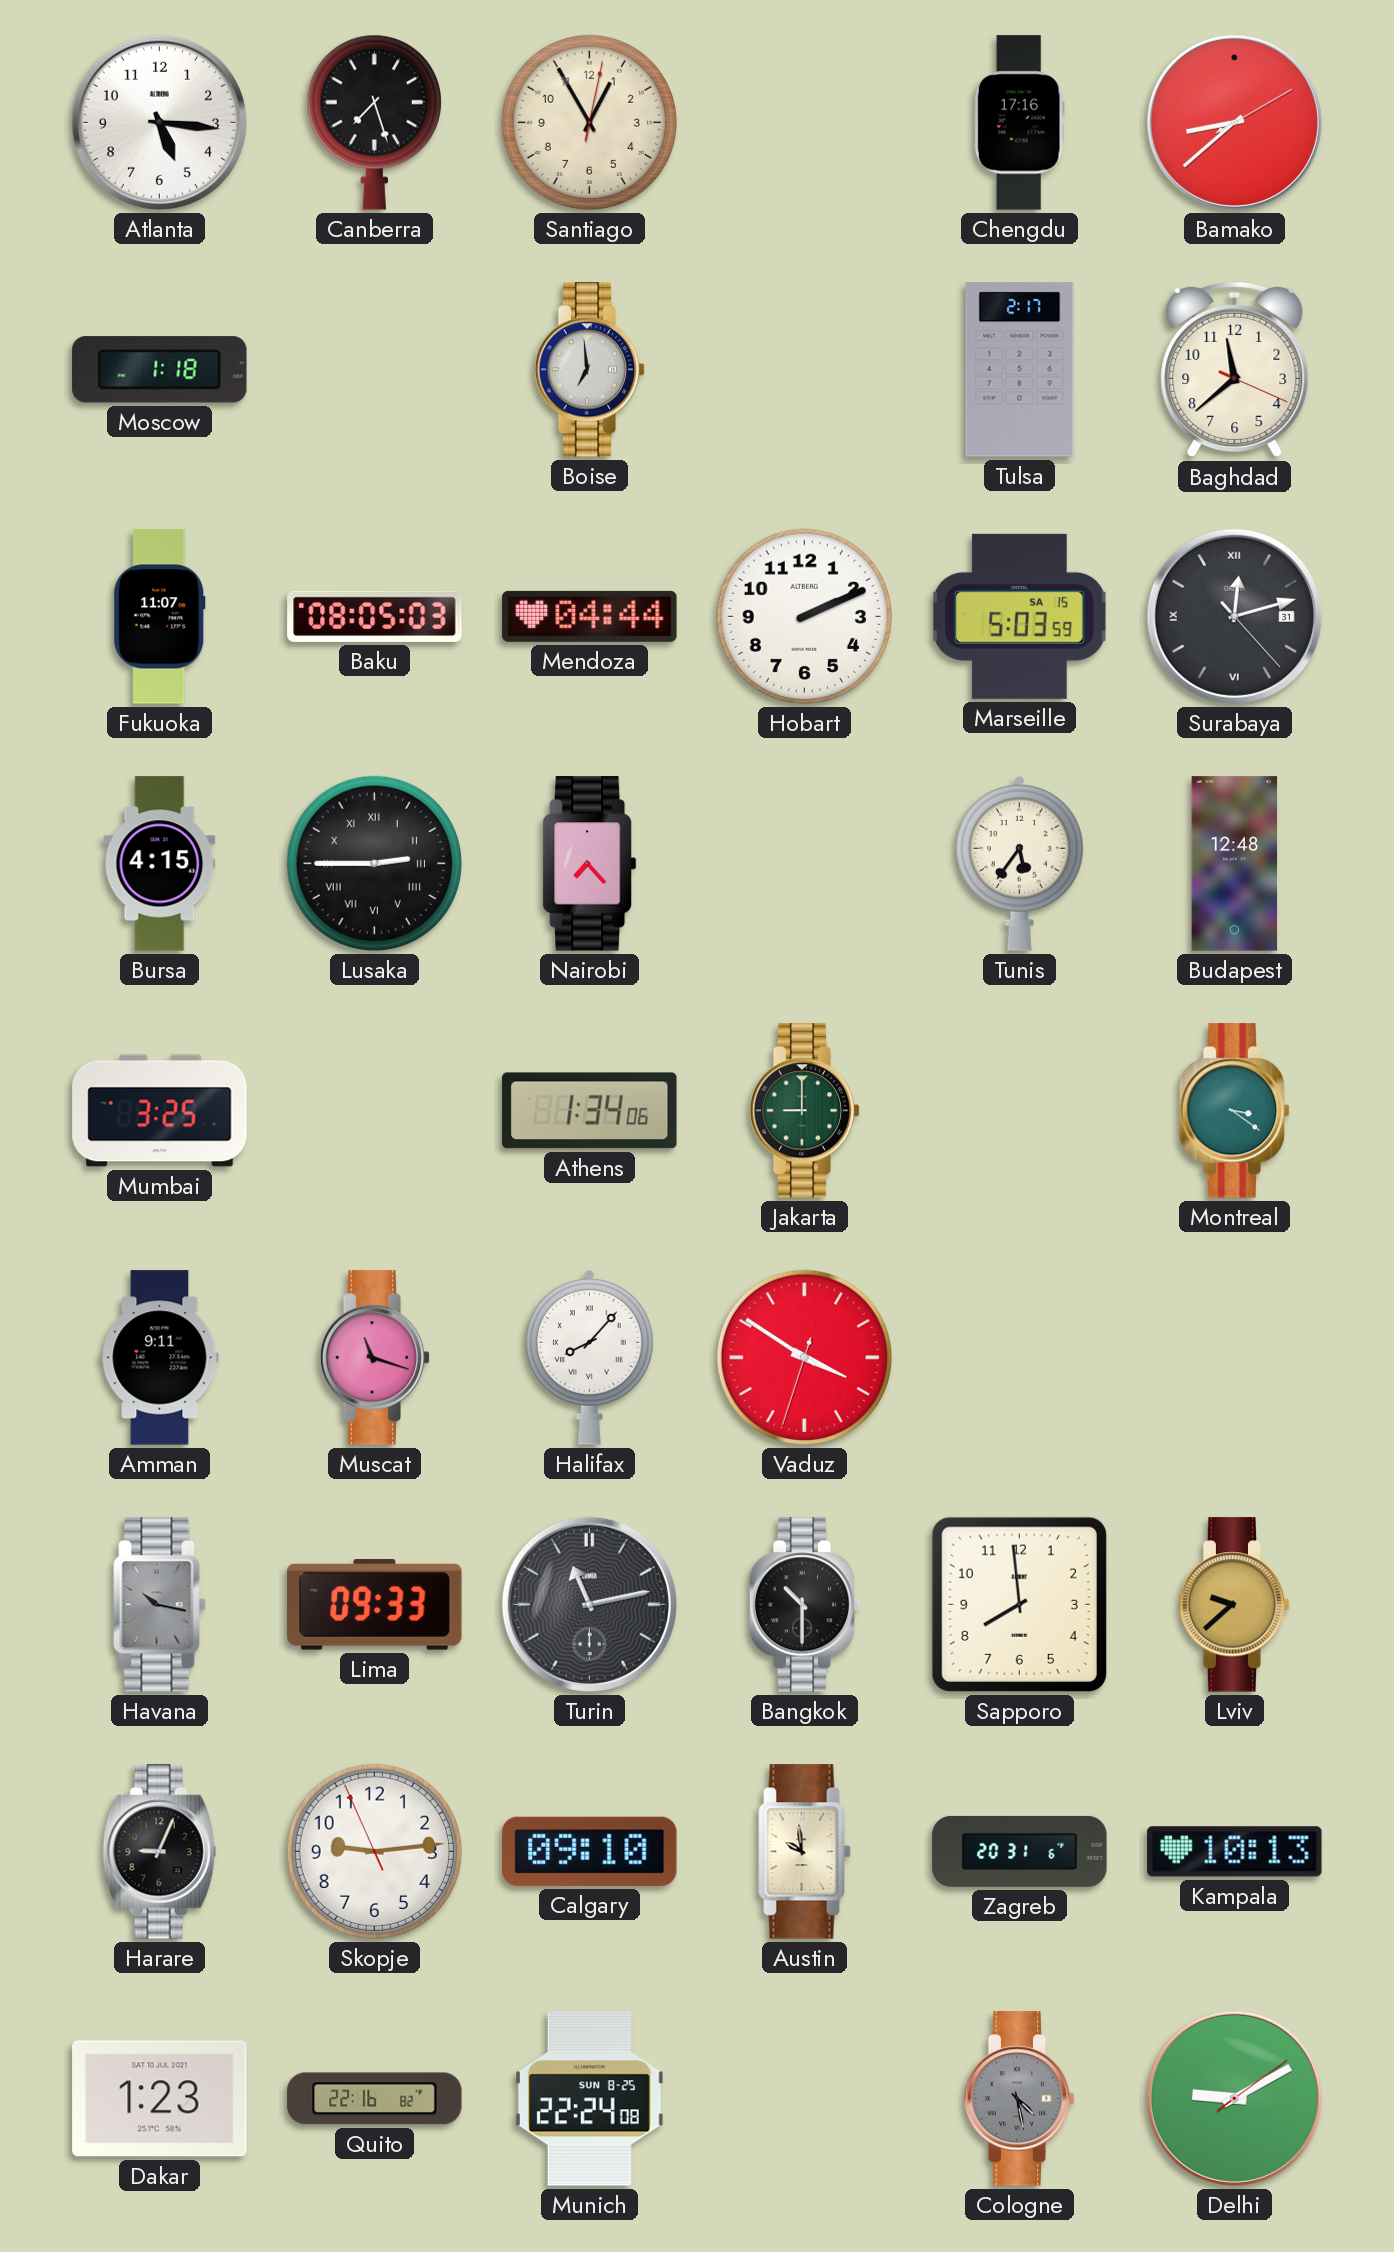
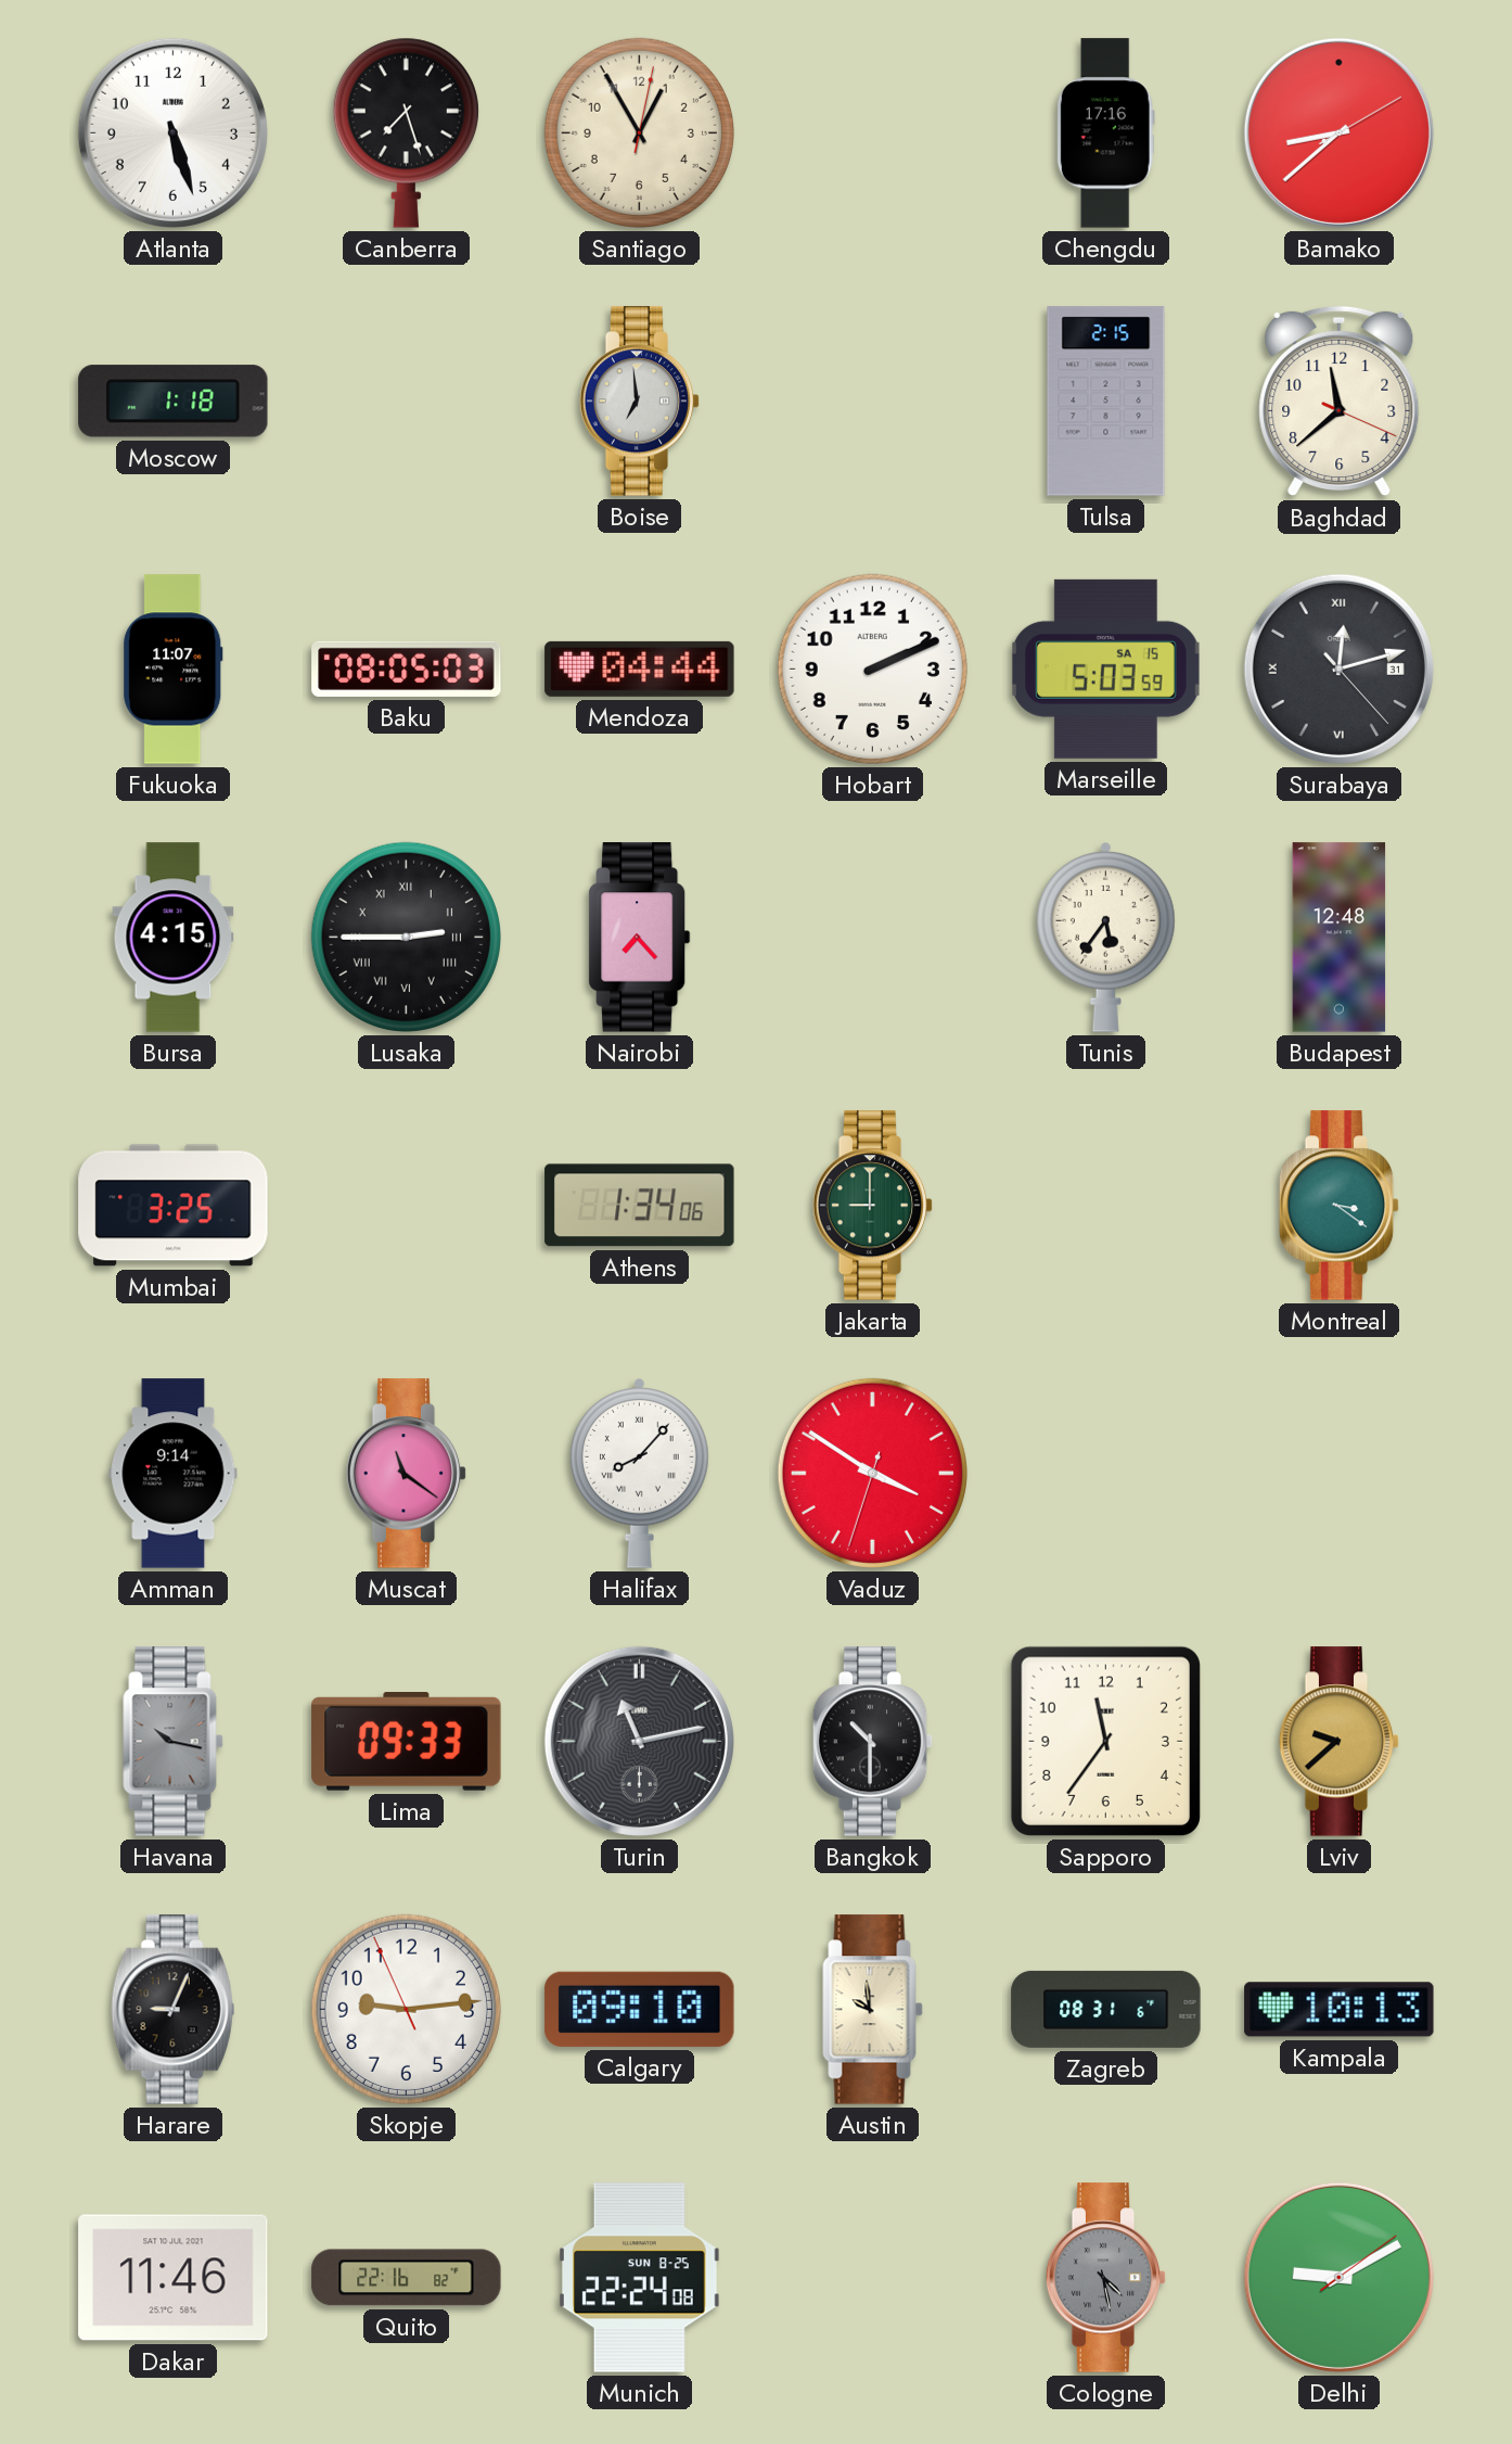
Atlanta: 5:16 -> 5:27 (172, 132)
Tulsa: 2:17 -> 2:15 (1106, 402)
Amman: 9:11 -> 9:14 (174, 1474)
Muscat: 11:18 -> 11:21 (407, 1474)
Sapporo: 7:59 -> 11:36 (1105, 1741)
Zagreb: 20:31 -> 08:31 (1106, 2009)
Dakar: 1:23 -> 11:46 (174, 2278)
